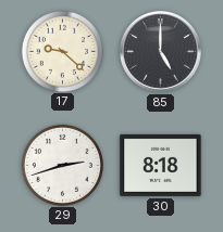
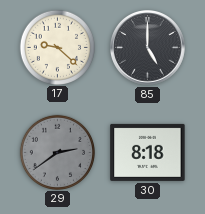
29: 2:42 -> 2:39 (57, 152)
29 dial: white -> grey (57, 152)
